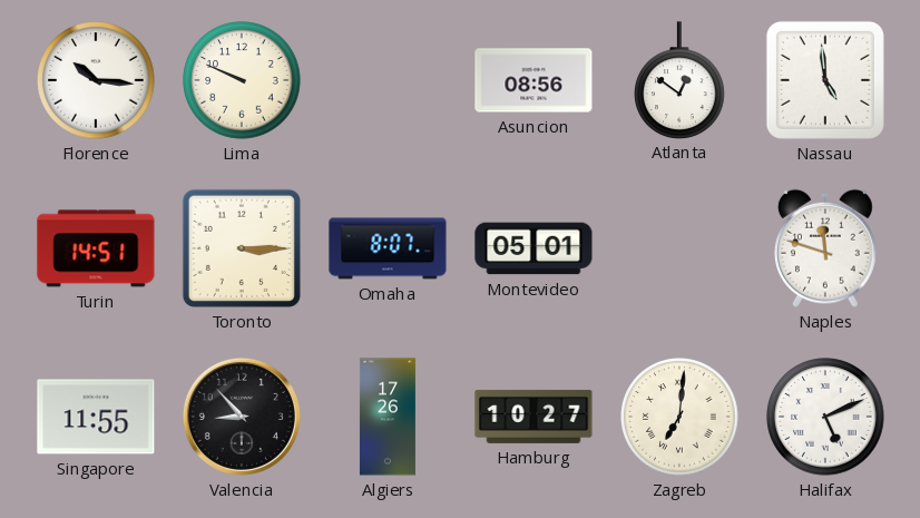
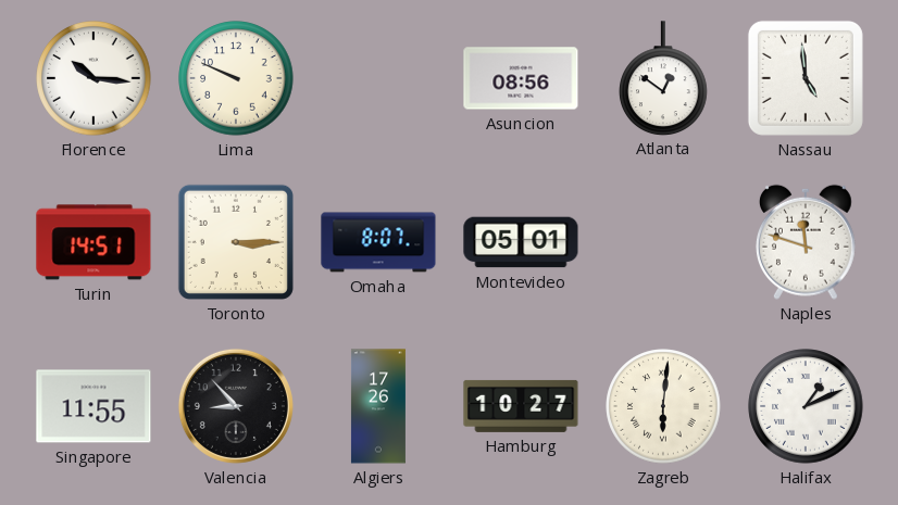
Zagreb: 7:01 -> 6:01 (663, 406)
Halifax: 5:11 -> 1:11 (806, 406)
